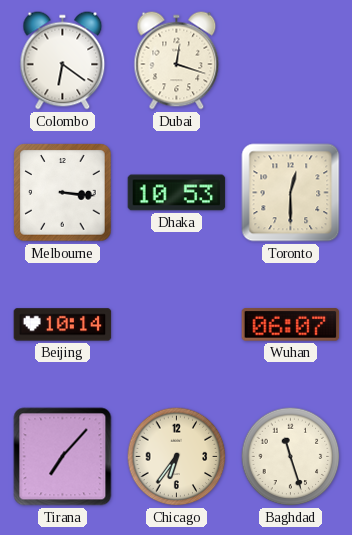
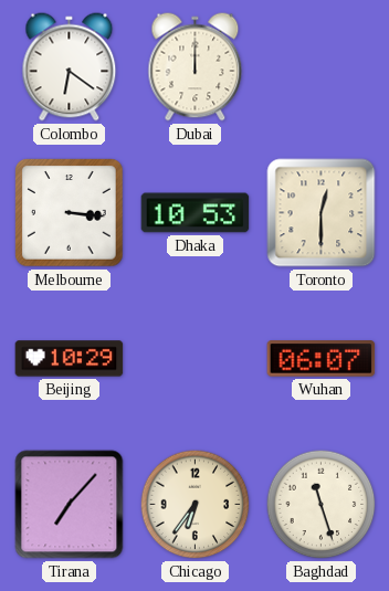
Dubai: 12:18 -> 12:00 (196, 67)
Beijing: 10:14 -> 10:29 (70, 359)
